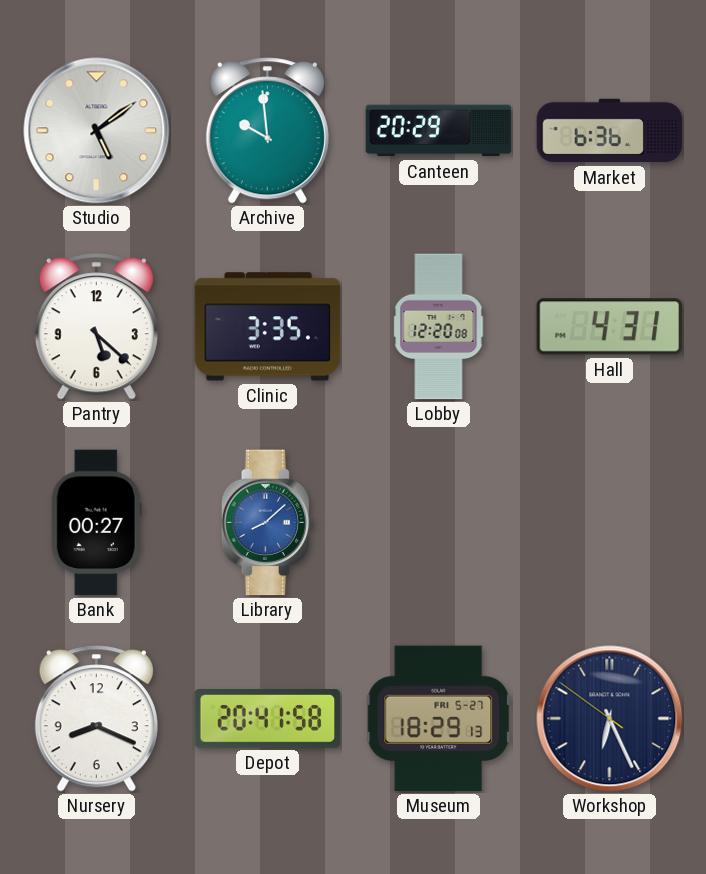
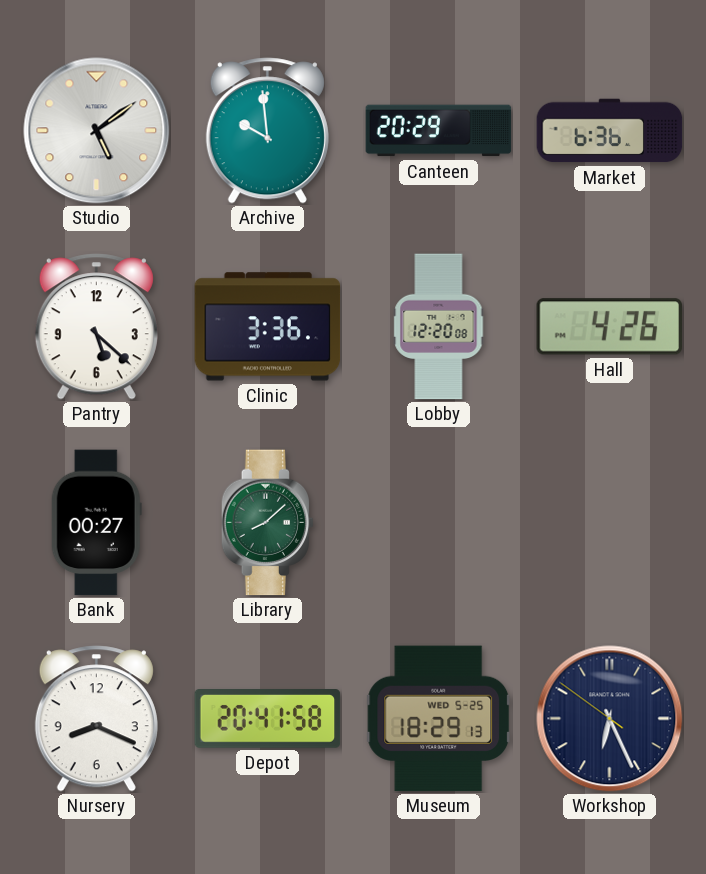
Clinic: 3:35 -> 3:36 (268, 327)
Hall: 4:31 -> 4:26 (610, 327)
Library dial: blue -> green (268, 523)
Museum date: FRI 5-27 -> WED 5-25 (439, 719)
